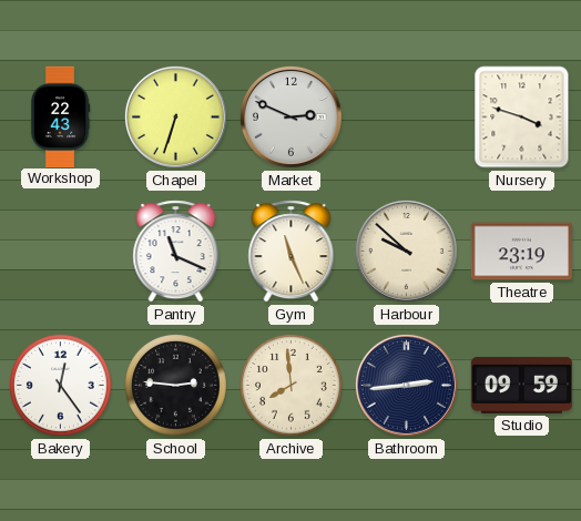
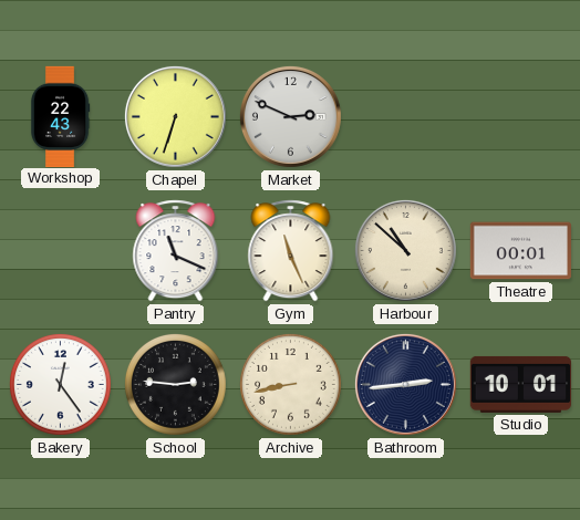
Nursery: 3:48 -> none (522, 118)
Harbour: 9:52 -> 10:52 (405, 250)
Theatre: 23:19 -> 00:01 (520, 251)
Archive: 7:59 -> 8:43 (290, 384)
Studio: 09:59 -> 10:01 (520, 384)
